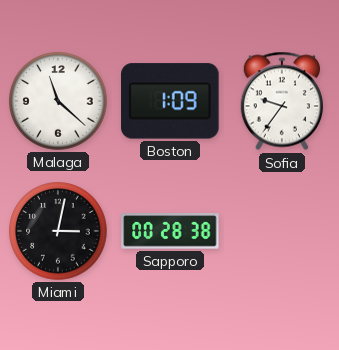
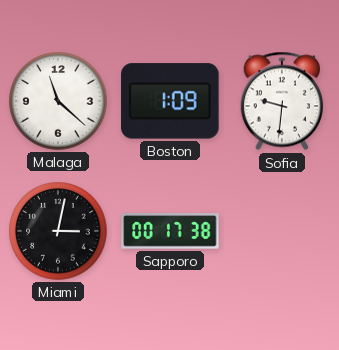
Sofia: 9:36 -> 9:31 (282, 101)
Sapporo: 00:28 -> 00:17 (170, 231)
